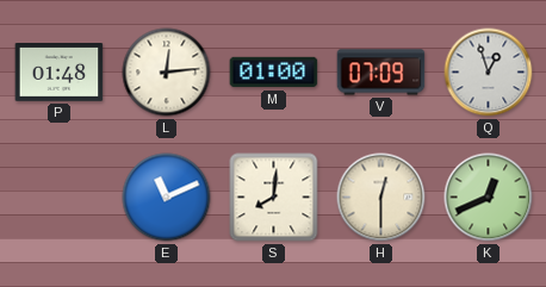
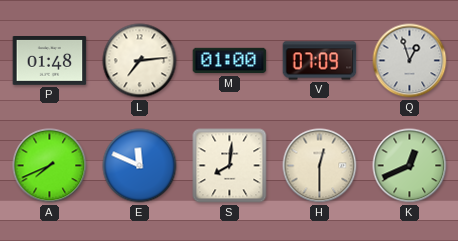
L: 12:14 -> 7:14 (140, 61)
A: none -> 7:41 (50, 166)
E: 11:11 -> 11:49 (140, 166)
